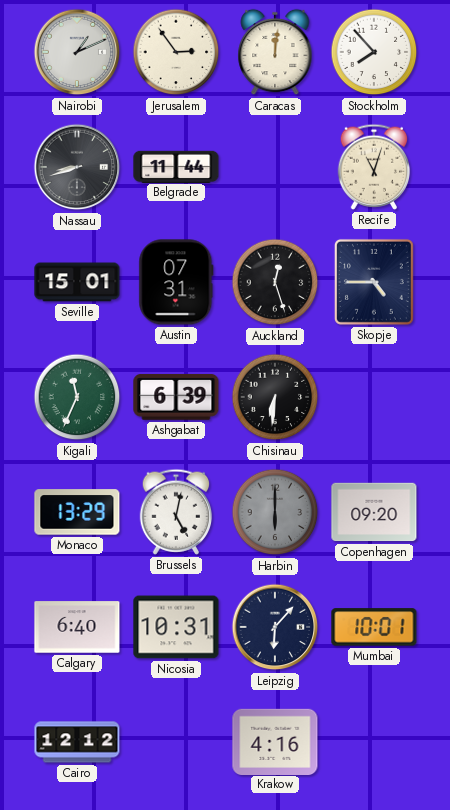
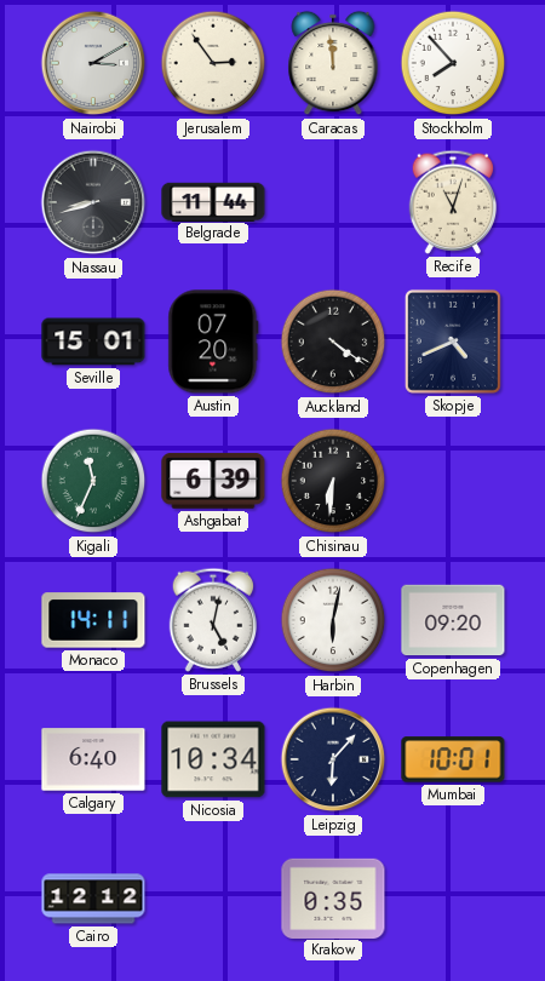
Nairobi: 1:11 -> 3:10 (93, 63)
Caracas: 12:01 -> 11:59 (333, 63)
Austin: 07:31 -> 07:20 (213, 342)
Auckland: 12:27 -> 4:21 (333, 342)
Skopje: 4:45 -> 4:41 (453, 342)
Monaco: 13:29 -> 14:11 (93, 620)
Harbin: 6:00 -> 6:02 (333, 620)
Harbin dial: grey -> white (333, 620)
Nicosia: 10:31 -> 10:34 (213, 759)
Krakow: 4:16 -> 0:35 (333, 897)
